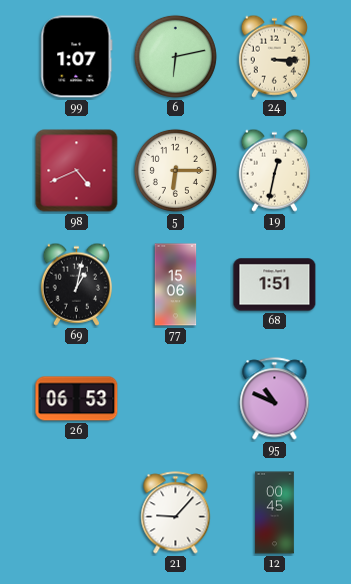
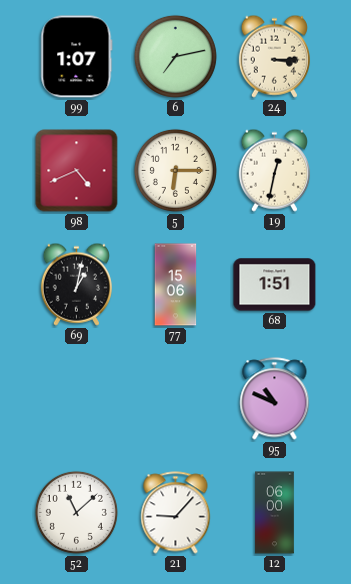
6: 6:13 -> 7:13 (175, 56)
26: 06:53 -> none (77, 399)
52: none -> 11:08 (76, 512)
12: 00:45 -> 06:00 (275, 513)
